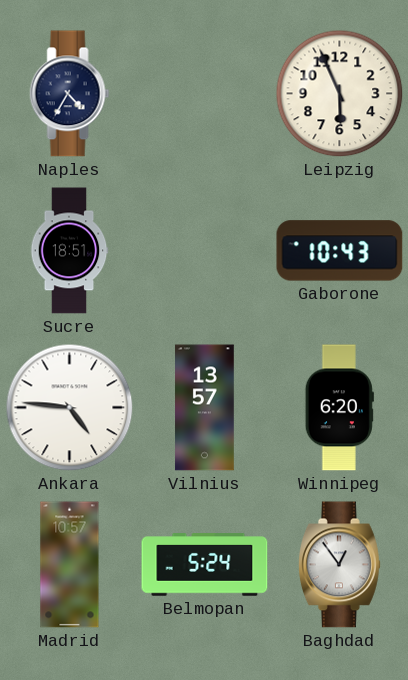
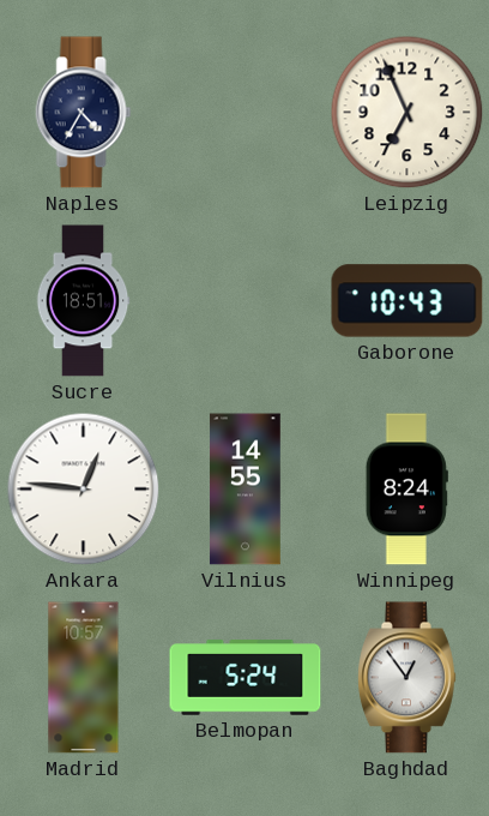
Leipzig: 5:56 -> 6:56 (407, 113)
Ankara: 4:46 -> 12:46 (84, 490)
Vilnius: 13:57 -> 14:55 (246, 490)
Winnipeg: 6:20 -> 8:24 (406, 490)
